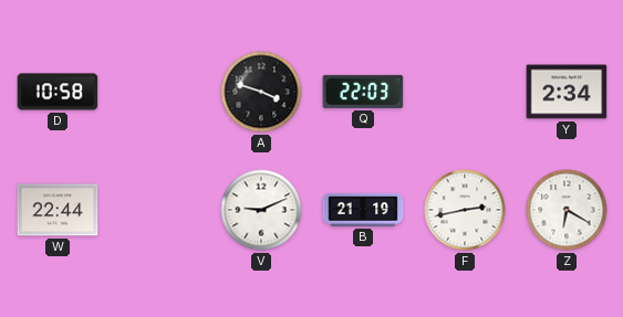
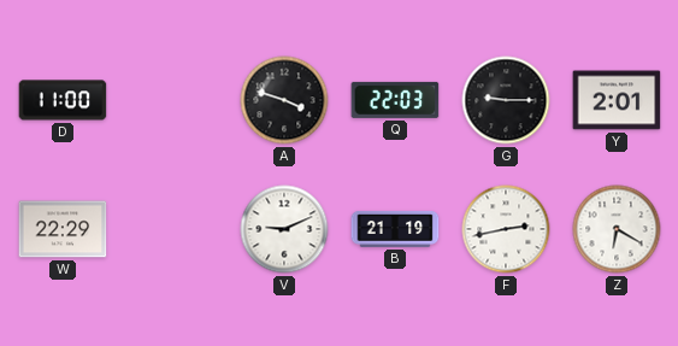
D: 10:58 -> 11:00 (63, 100)
G: none -> 9:15 (506, 100)
Y: 2:34 -> 2:01 (617, 100)
W: 22:44 -> 22:29 (63, 229)
